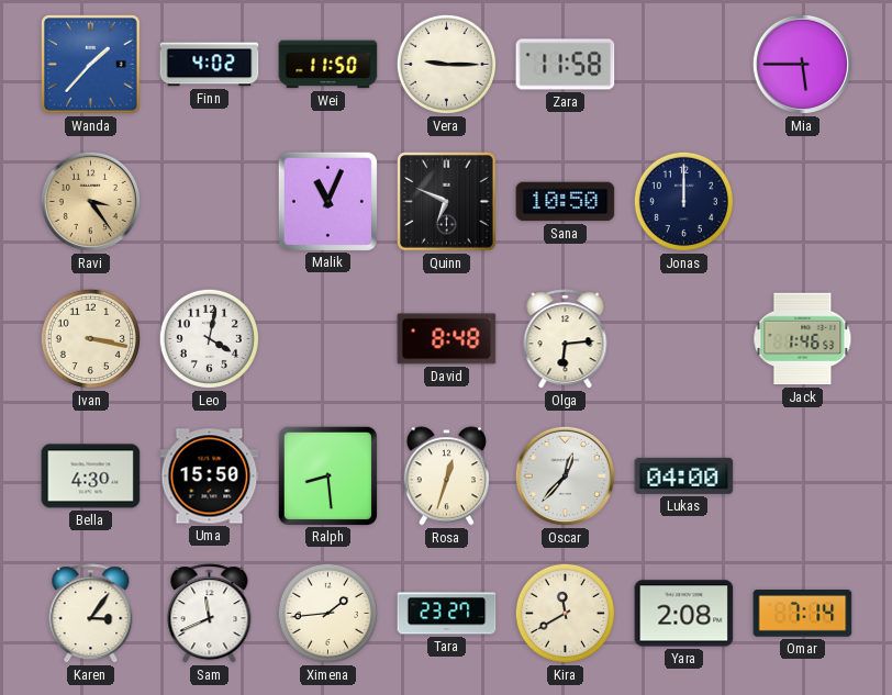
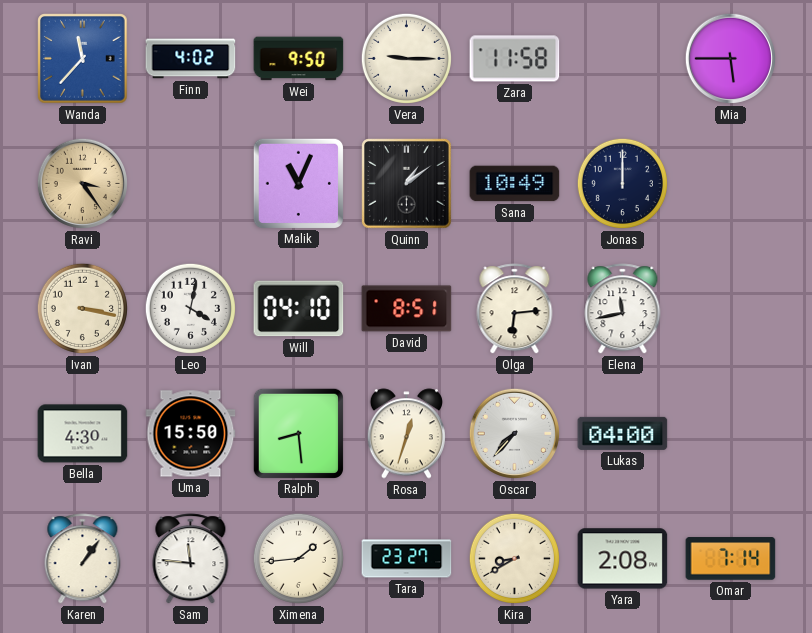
Wanda: 1:37 -> 11:37 (83, 59)
Wei: 11:50 -> 9:50 (299, 59)
Quinn: 6:49 -> 1:09 (407, 184)
Sana: 10:50 -> 10:49 (515, 184)
Will: none -> 04:10 (299, 309)
David: 8:48 -> 8:51 (407, 309)
Elena: none -> 11:43 (623, 309)
Jack: 1:46 -> none (803, 339)
Oscar: 12:37 -> 7:37 (514, 433)
Karen: 3:06 -> 1:06 (83, 559)
Sam: 11:41 -> 11:46 (191, 559)
Kira: 11:40 -> 8:40 (514, 558)
